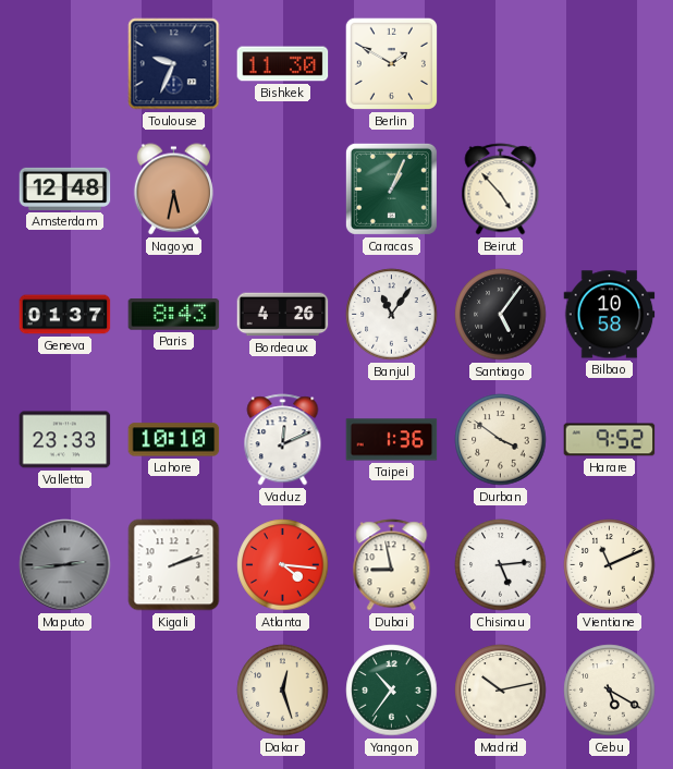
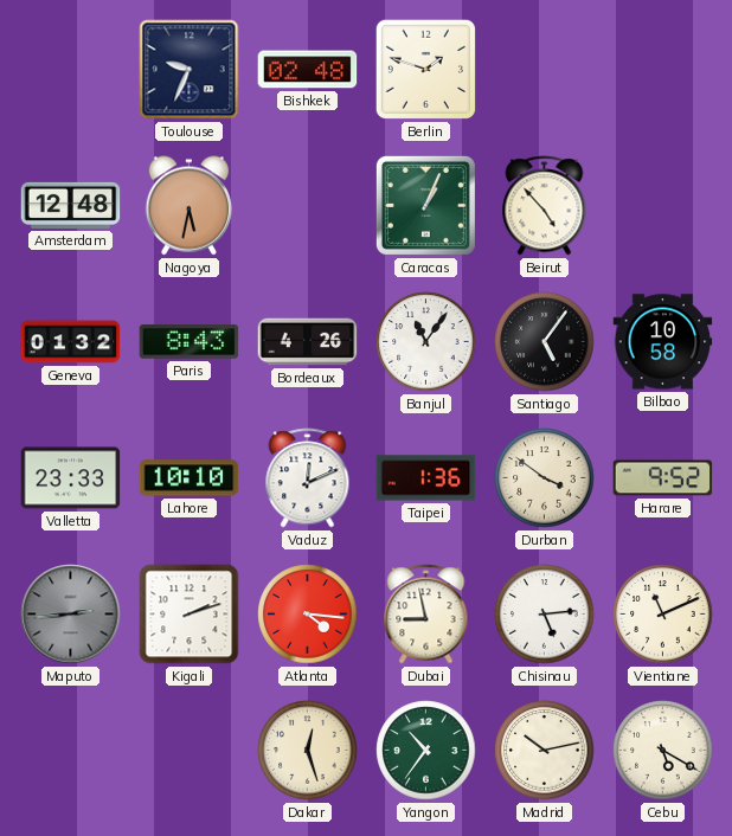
Bishkek: 11:30 -> 02:48 (308, 70)
Berlin: 1:50 -> 1:48 (425, 69)
Geneva: 01:37 -> 01:32 (71, 342)
